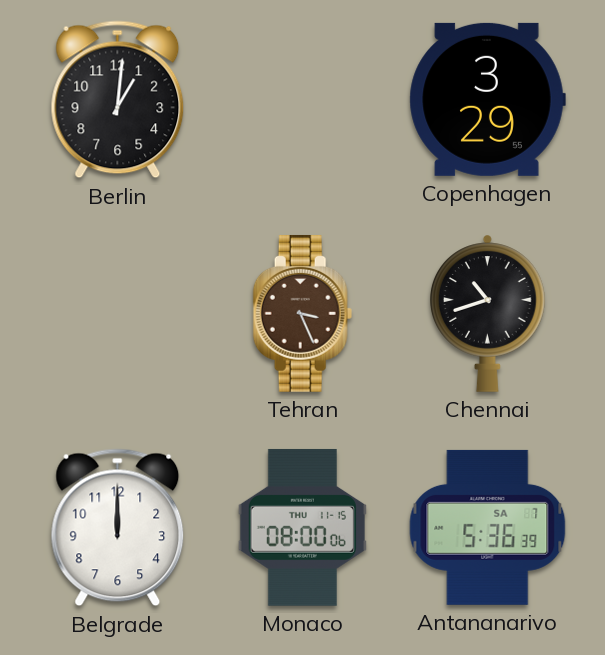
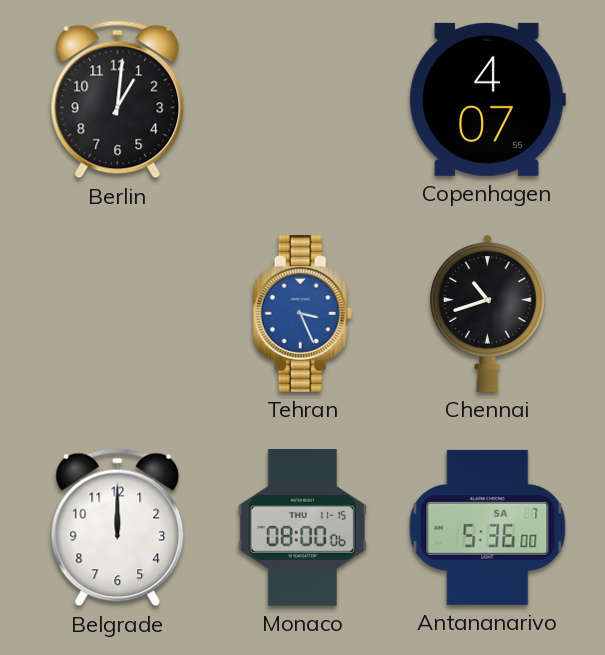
Copenhagen: 3:29 -> 4:07 (487, 99)
Tehran dial: brown -> blue (303, 313)
Antananarivo: 5:36:39 -> 5:36:00 (488, 527)
